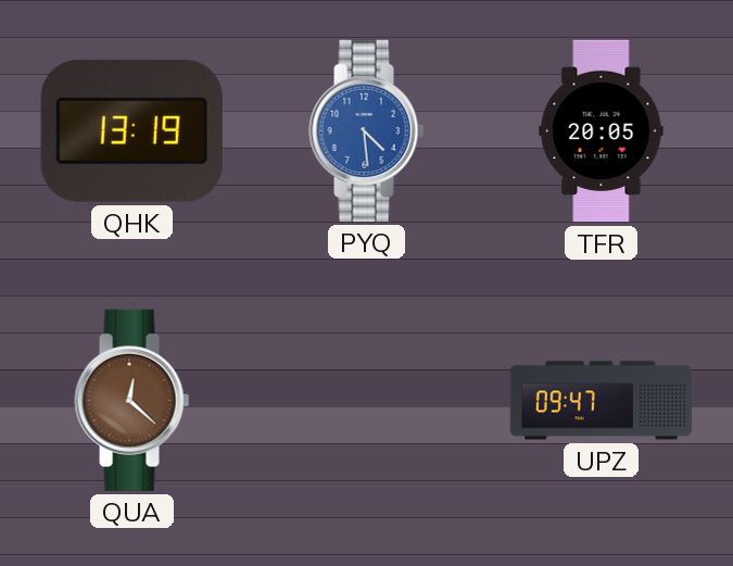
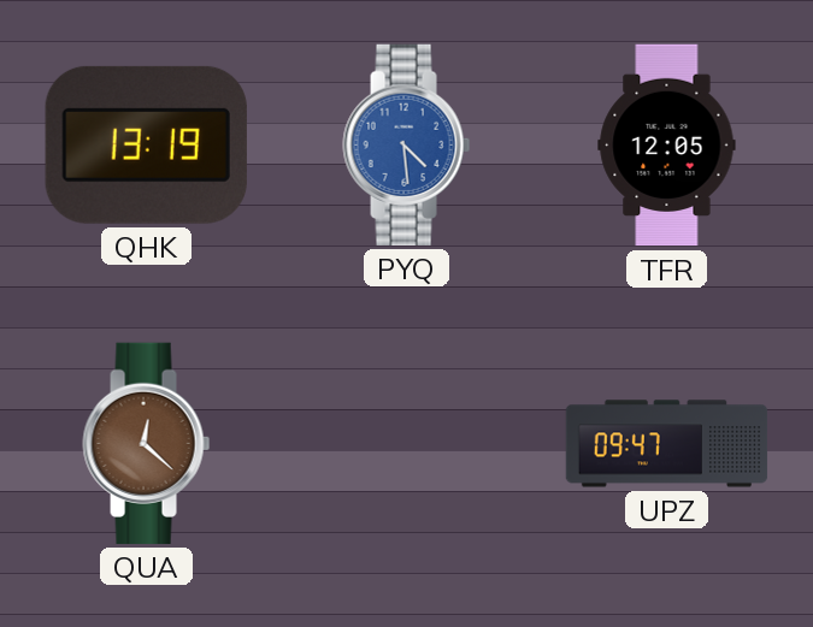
TFR: 20:05 -> 12:05 (667, 146)
